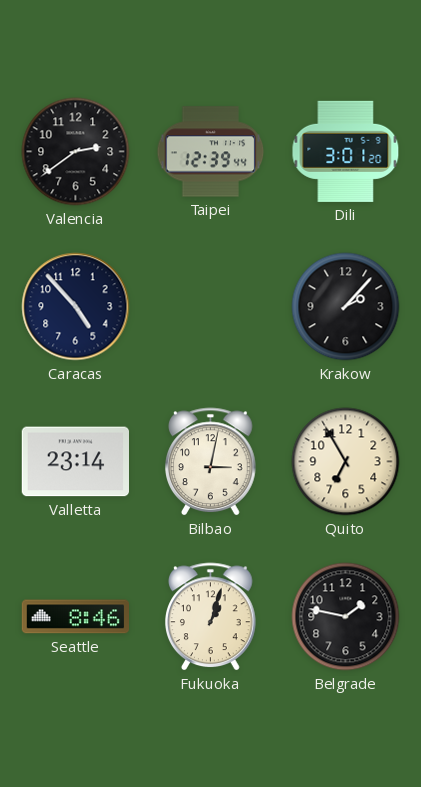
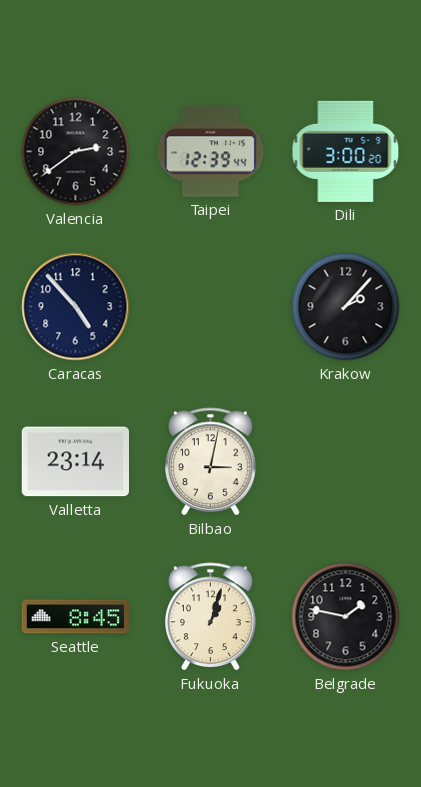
Dili: 3:01 -> 3:00 (346, 151)
Quito: 6:55 -> none (346, 462)
Seattle: 8:46 -> 8:45 (75, 617)
